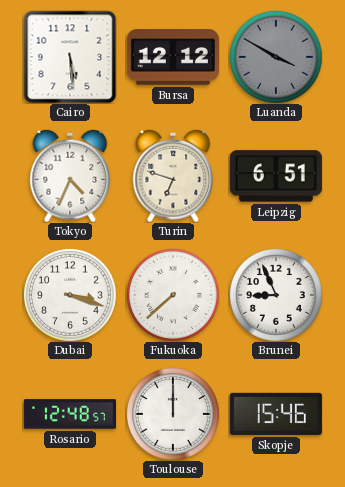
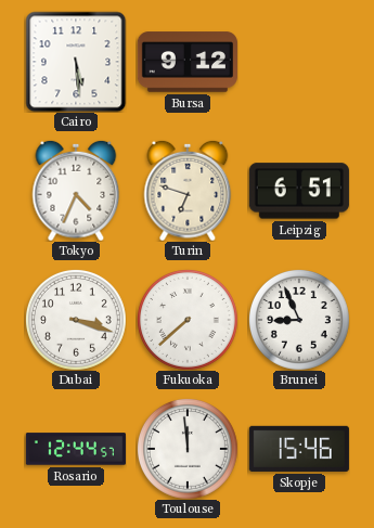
Bursa: 12:12 -> 9:12 (188, 62)
Luanda: 3:50 -> none (276, 57)
Rosario: 12:48 -> 12:44 (76, 449)
Toulouse: 12:00 -> 11:59 (188, 449)
